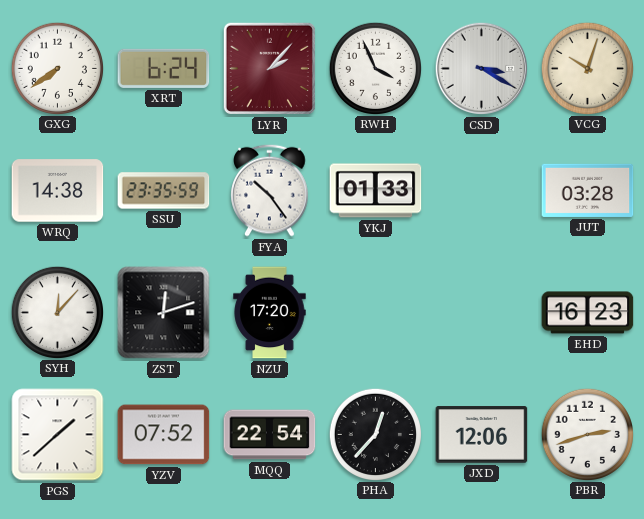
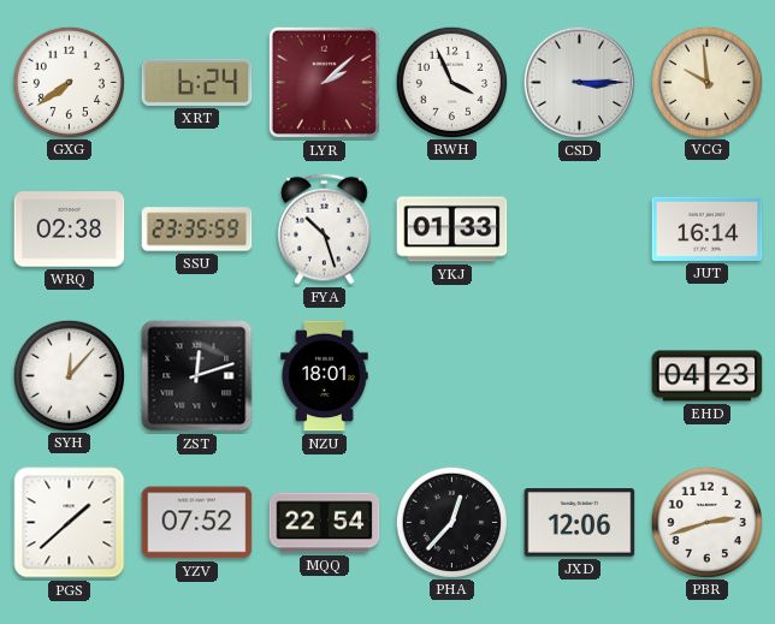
LYR: 2:07 -> 2:08 (324, 82)
CSD: 3:20 -> 3:15 (580, 83)
VCG: 10:03 -> 9:59 (706, 82)
WRQ: 14:38 -> 02:38 (70, 230)
FYA: 10:24 -> 10:27 (325, 228)
JUT: 03:28 -> 16:14 (708, 228)
NZU: 17:20 -> 18:01 (325, 376)
EHD: 16:23 -> 04:23 (708, 376)
